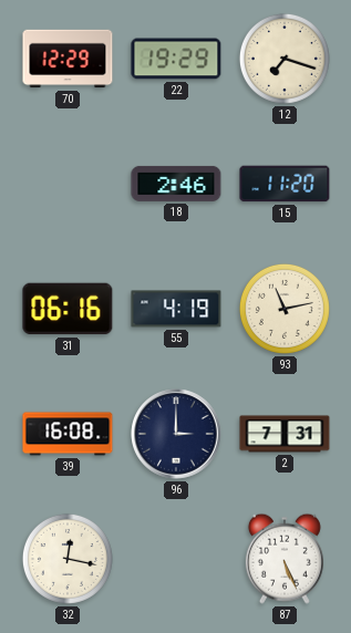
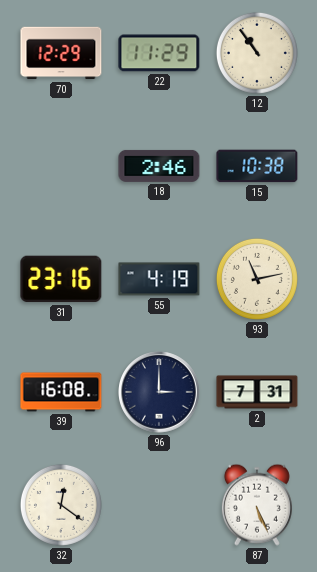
22: 19:29 -> 11:29 (159, 53)
12: 7:18 -> 10:54 (257, 53)
15: 11:20 -> 10:38 (257, 166)
31: 06:16 -> 23:16 (61, 279)
32: 12:17 -> 12:21 (61, 505)
